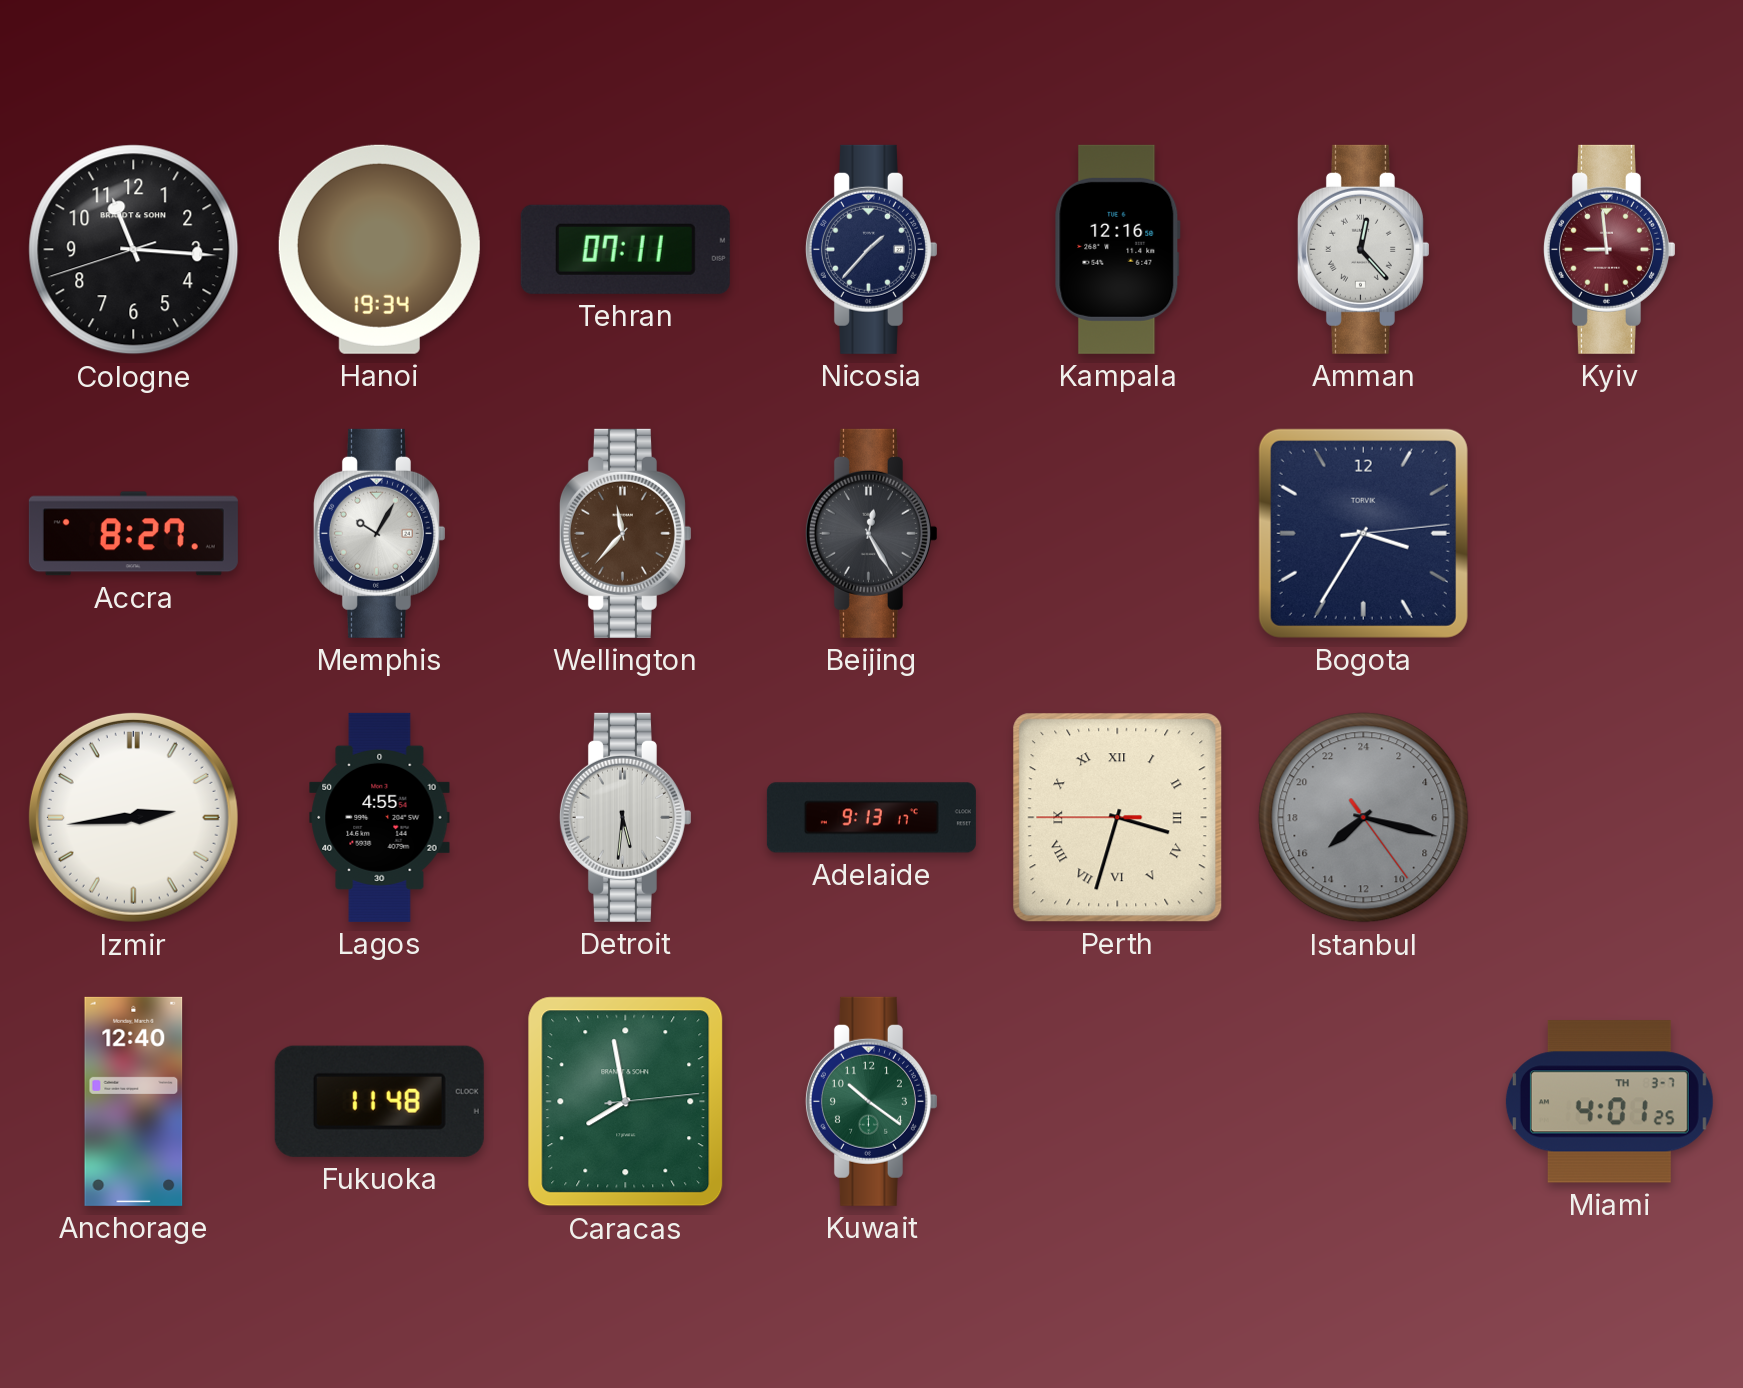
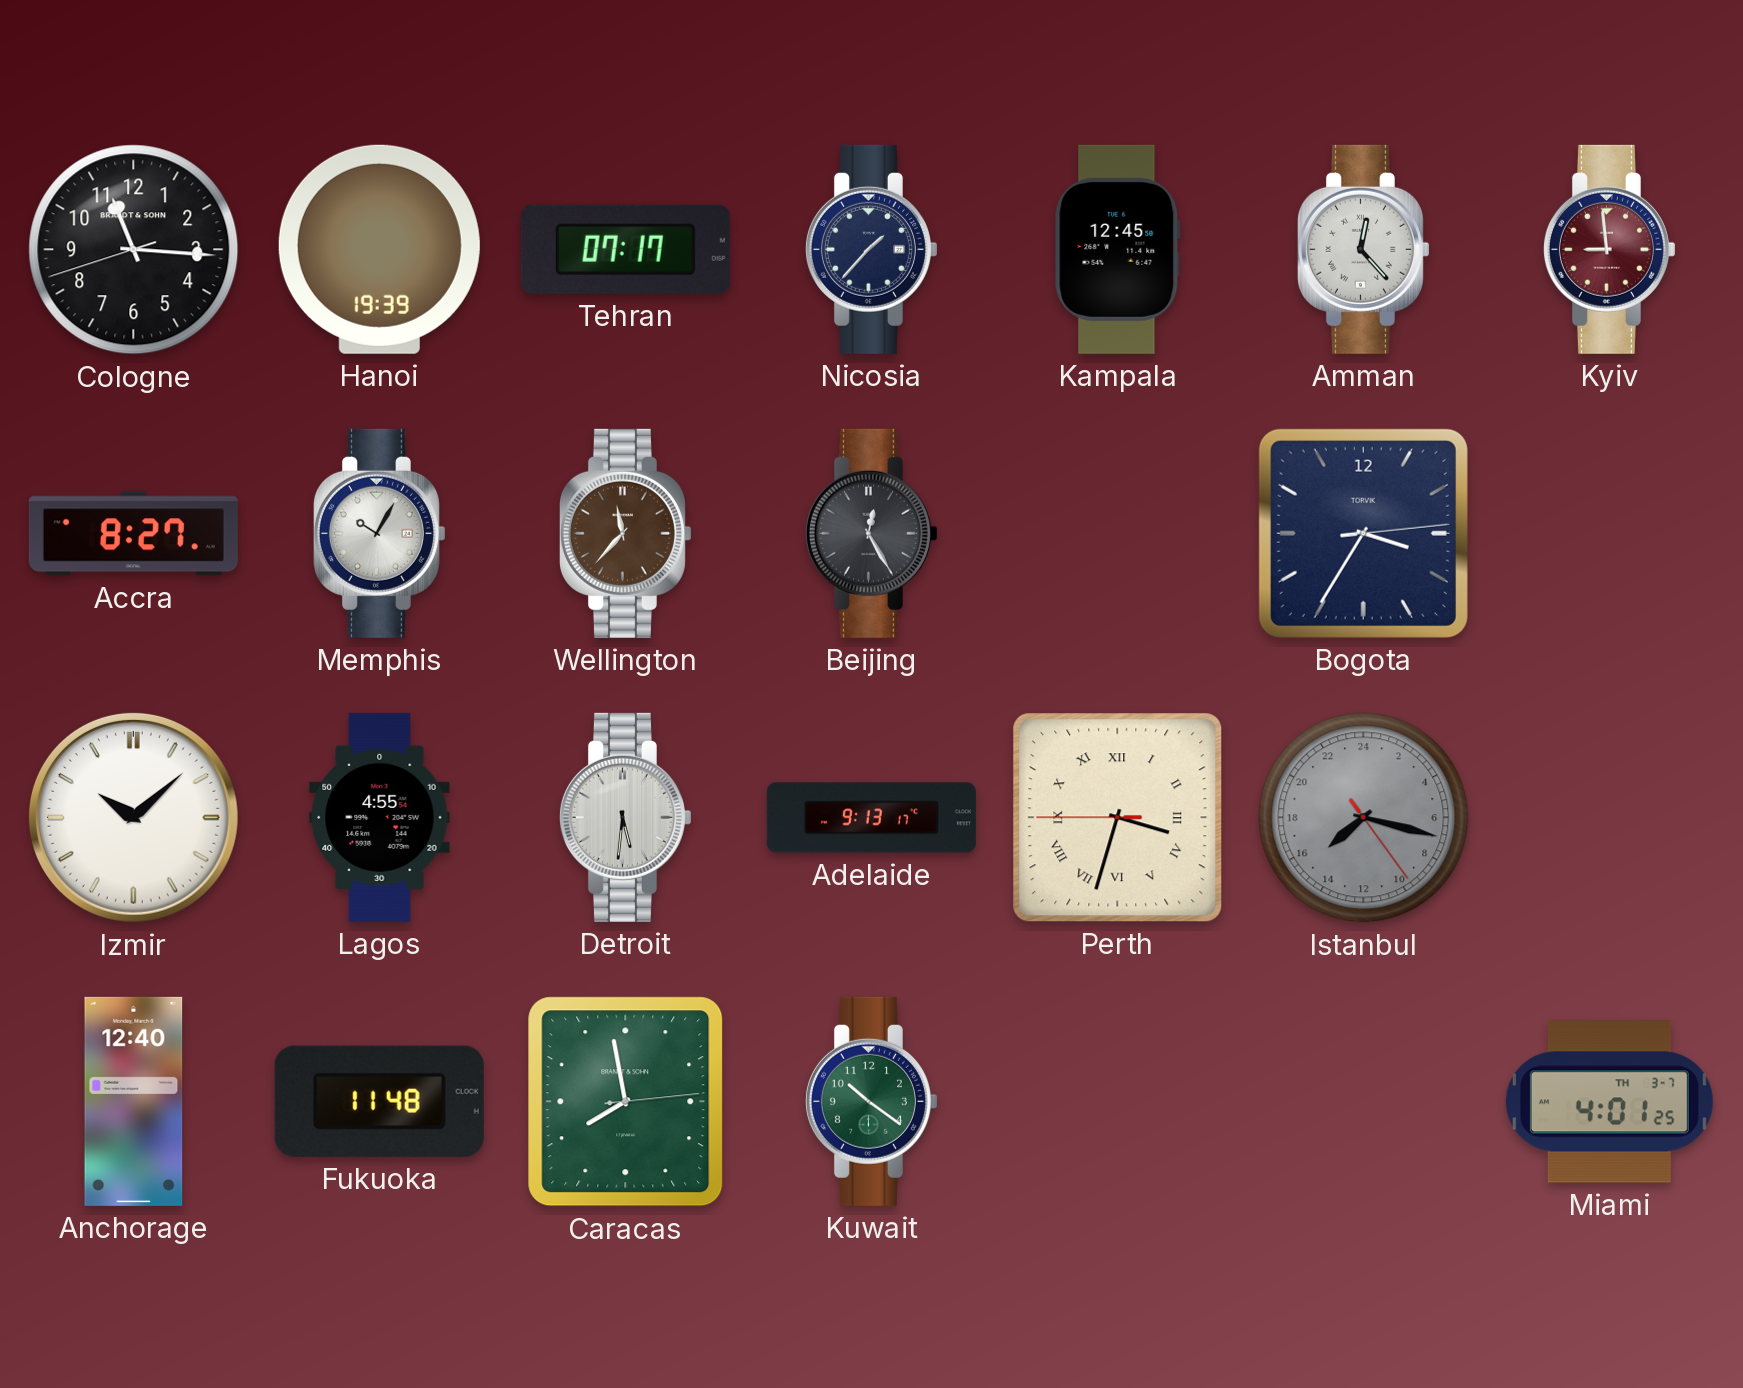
Hanoi: 19:34 -> 19:39 (379, 249)
Tehran: 07:11 -> 07:17 (625, 249)
Kampala: 12:16 -> 12:45 (1117, 249)
Izmir: 2:44 -> 10:08 (133, 817)
